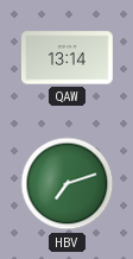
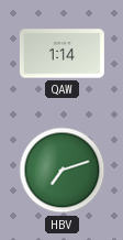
QAW: 13:14 -> 1:14 (62, 54)
